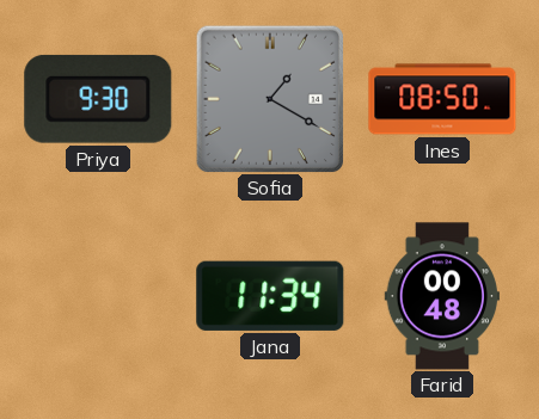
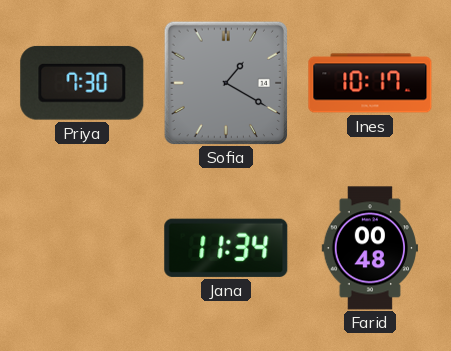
Priya: 9:30 -> 7:30 (82, 83)
Ines: 08:50 -> 10:17 (370, 83)
